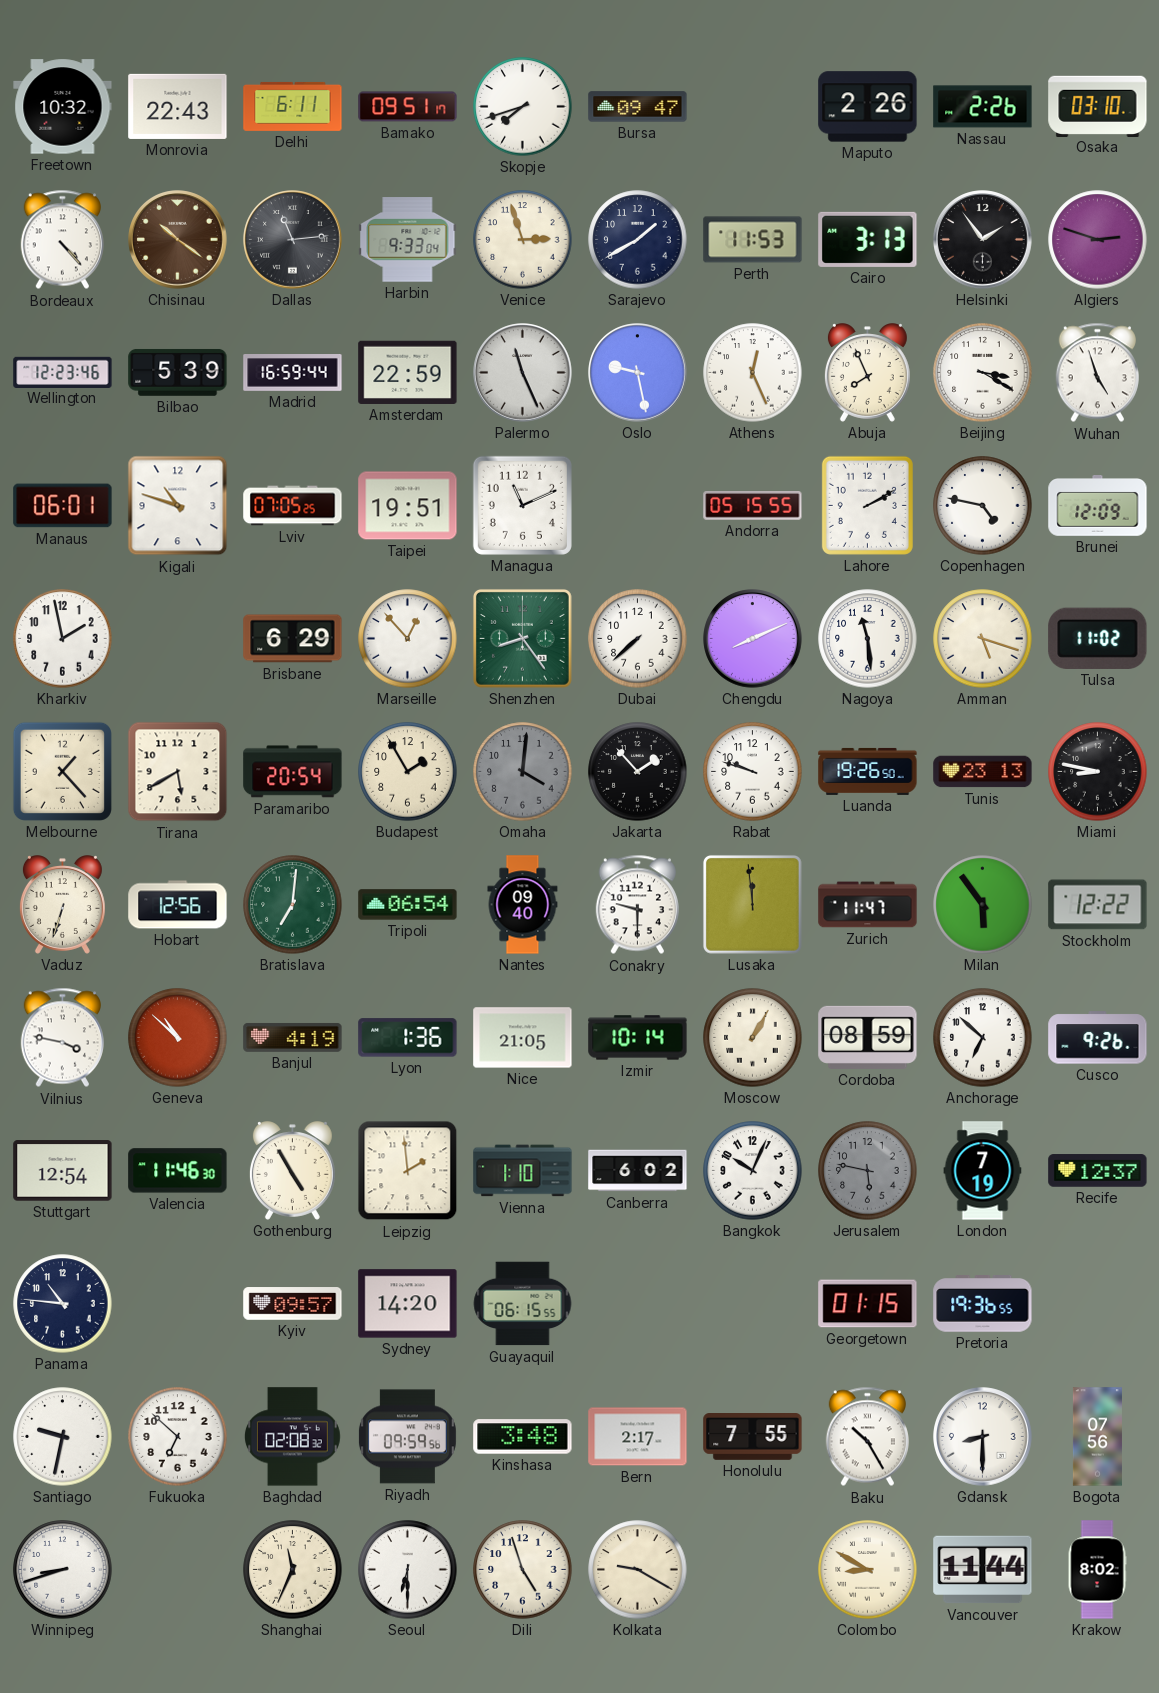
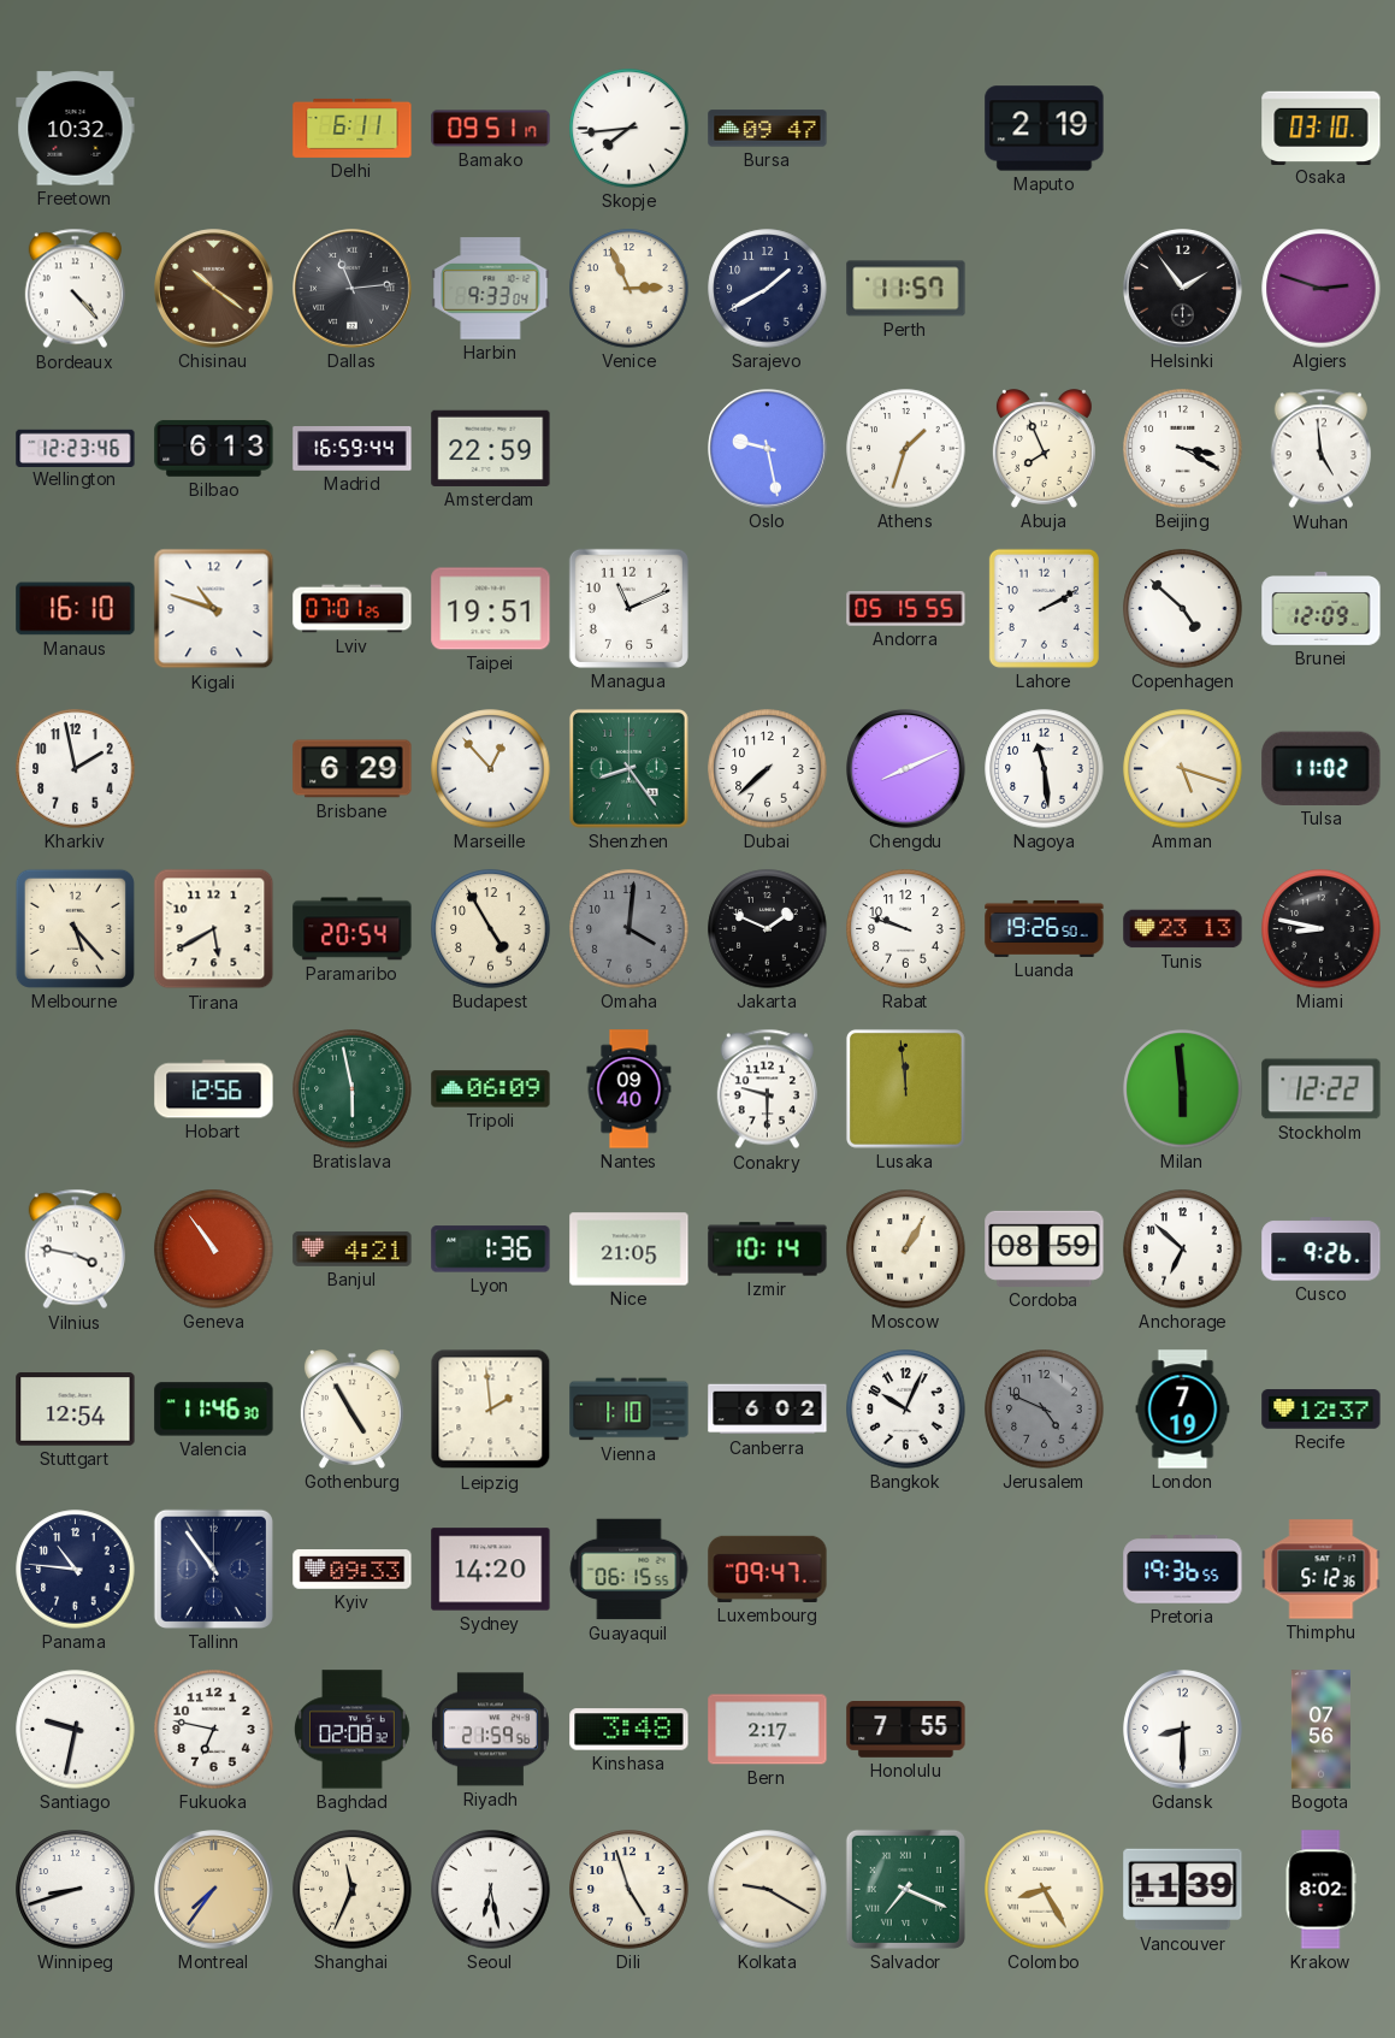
Monrovia: 22:43 -> none (178, 106)
Skopje: 7:42 -> 7:44 (629, 129)
Maputo: 2:26 -> 2:19 (1045, 129)
Nassau: 2:26 -> none (983, 107)
Venice: 2:57 -> 2:56 (629, 289)
Perth: 11:53 -> 11:57 (906, 289)
Cairo: 3:13 -> none (868, 239)
Bilbao: 5:39 -> 6:13 (214, 448)
Palermo: 11:26 -> none (523, 373)
Athens: 12:26 -> 1:33 (906, 449)
Wuhan: 4:57 -> 4:59 (1320, 449)
Manaus: 06:01 -> 16:10 (76, 609)
Lviv: 07:05 -> 07:01 (353, 609)
Copenhagen: 4:47 -> 4:52 (1183, 609)
Melbourne: 1:23 -> 5:23 (75, 928)
Budapest: 1:55 -> 4:55 (491, 929)
Jakarta: 1:53 -> 1:49 (768, 929)
Vaduz: 6:33 -> none (62, 905)
Bratislava: 7:01 -> 5:58 (353, 1089)
Tripoli: 06:54 -> 06:09 (491, 1089)
Zurich: 11:47 -> none (868, 905)
Milan: 5:54 -> 5:59 (1183, 1089)
Geneva: 10:52 -> 10:54 (214, 1250)
Banjul: 4:19 -> 4:21 (353, 1250)
Jerusalem: 5:47 -> 4:49 (1045, 1410)
Tallinn: none -> 10:54 (213, 1569)
Kyiv: 09:57 -> 09:33 (353, 1570)
Luxembourg: none -> 09:47 (768, 1569)
Georgetown: 01:15 -> none (868, 1304)
Thimphu: none -> 5:12 (1322, 1570)
Fukuoka: 6:52 -> 6:47 (214, 1730)
Riyadh: 09:59 -> 21:59 (490, 1730)
Baku: 10:25 -> none (867, 1437)
Montreal: none -> 7:36 (214, 1890)
Seoul: 6:30 -> 6:28 (491, 1890)
Salvador: none -> 7:19 (905, 1889)
Colombo: 8:50 -> 8:25 (1045, 1890)
Vancouver: 11:44 -> 11:39 (1183, 1890)
